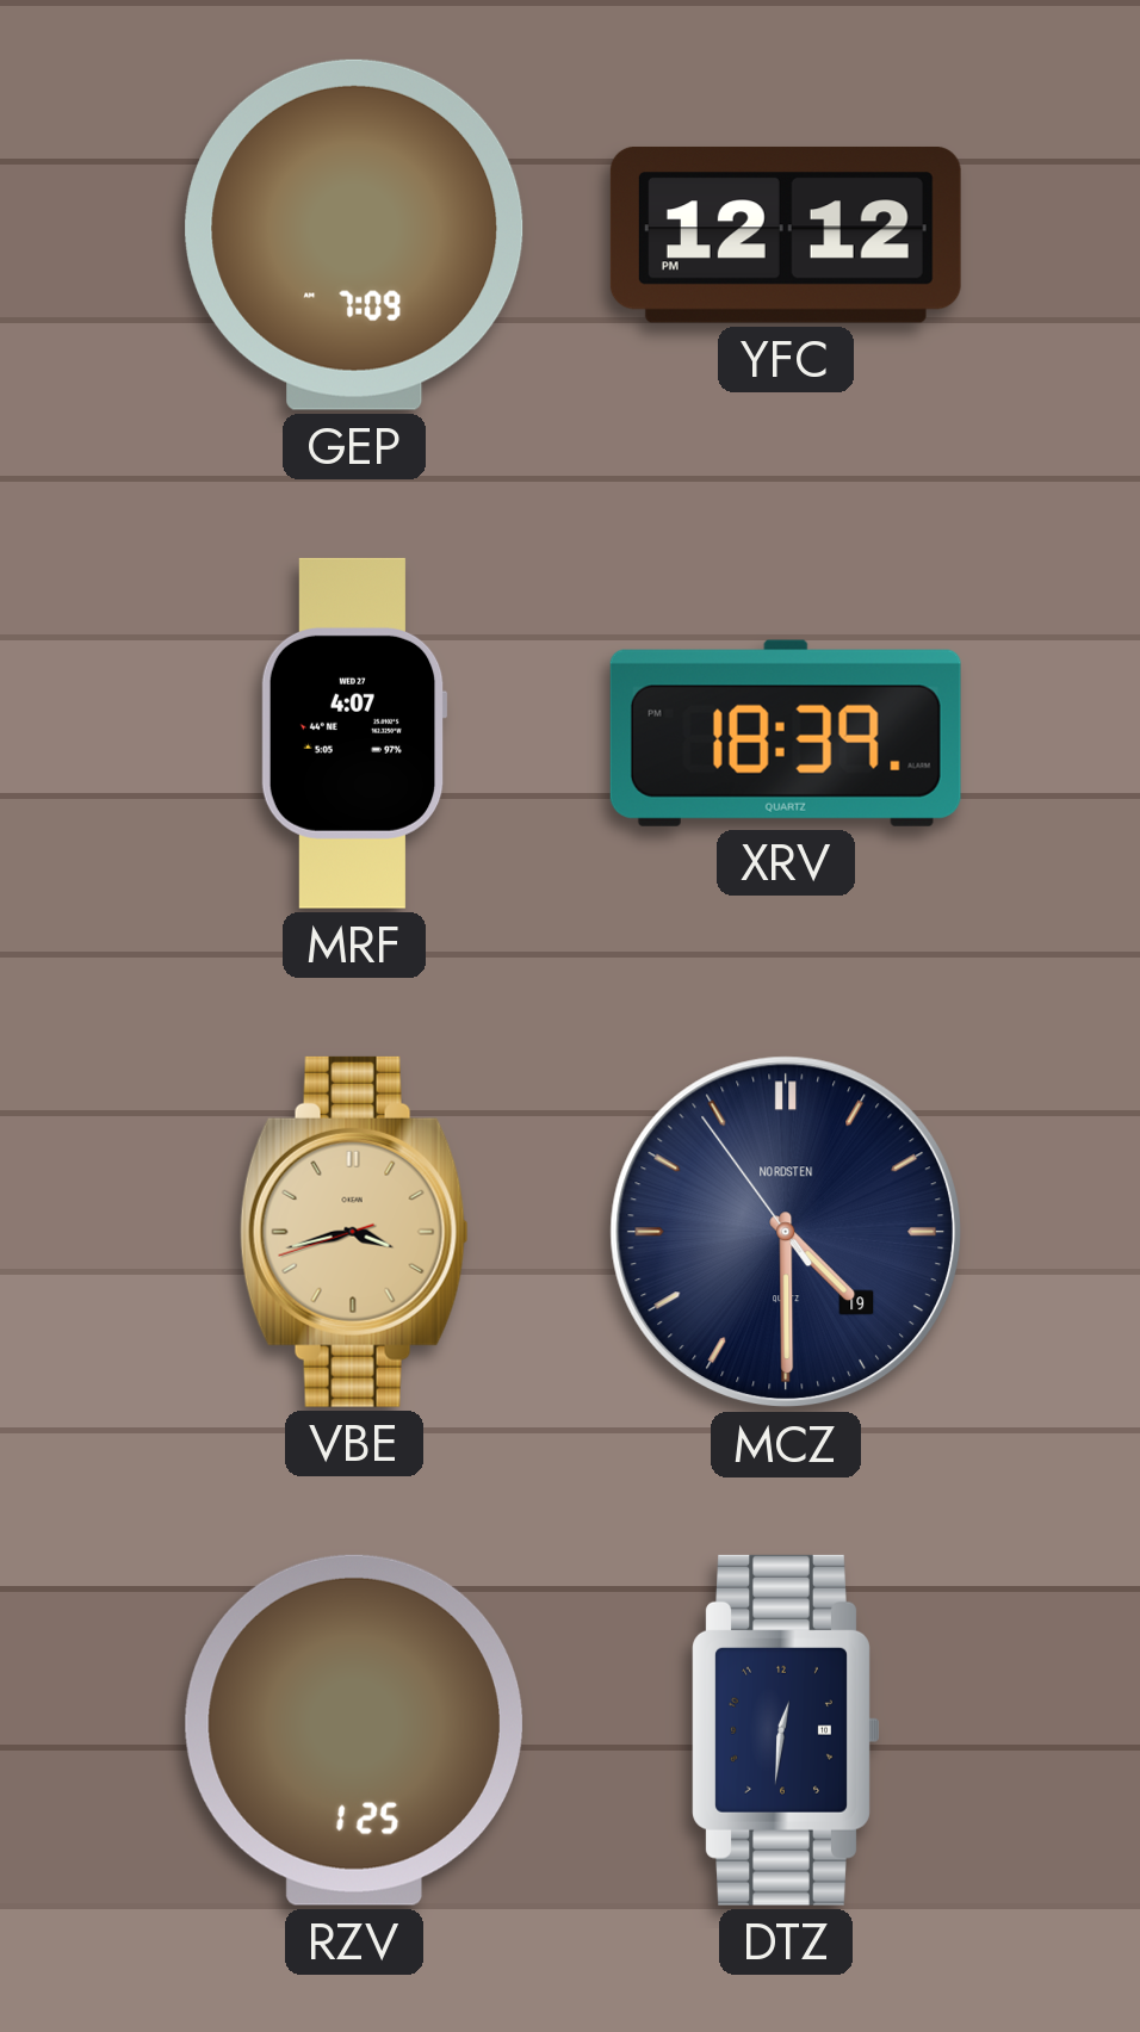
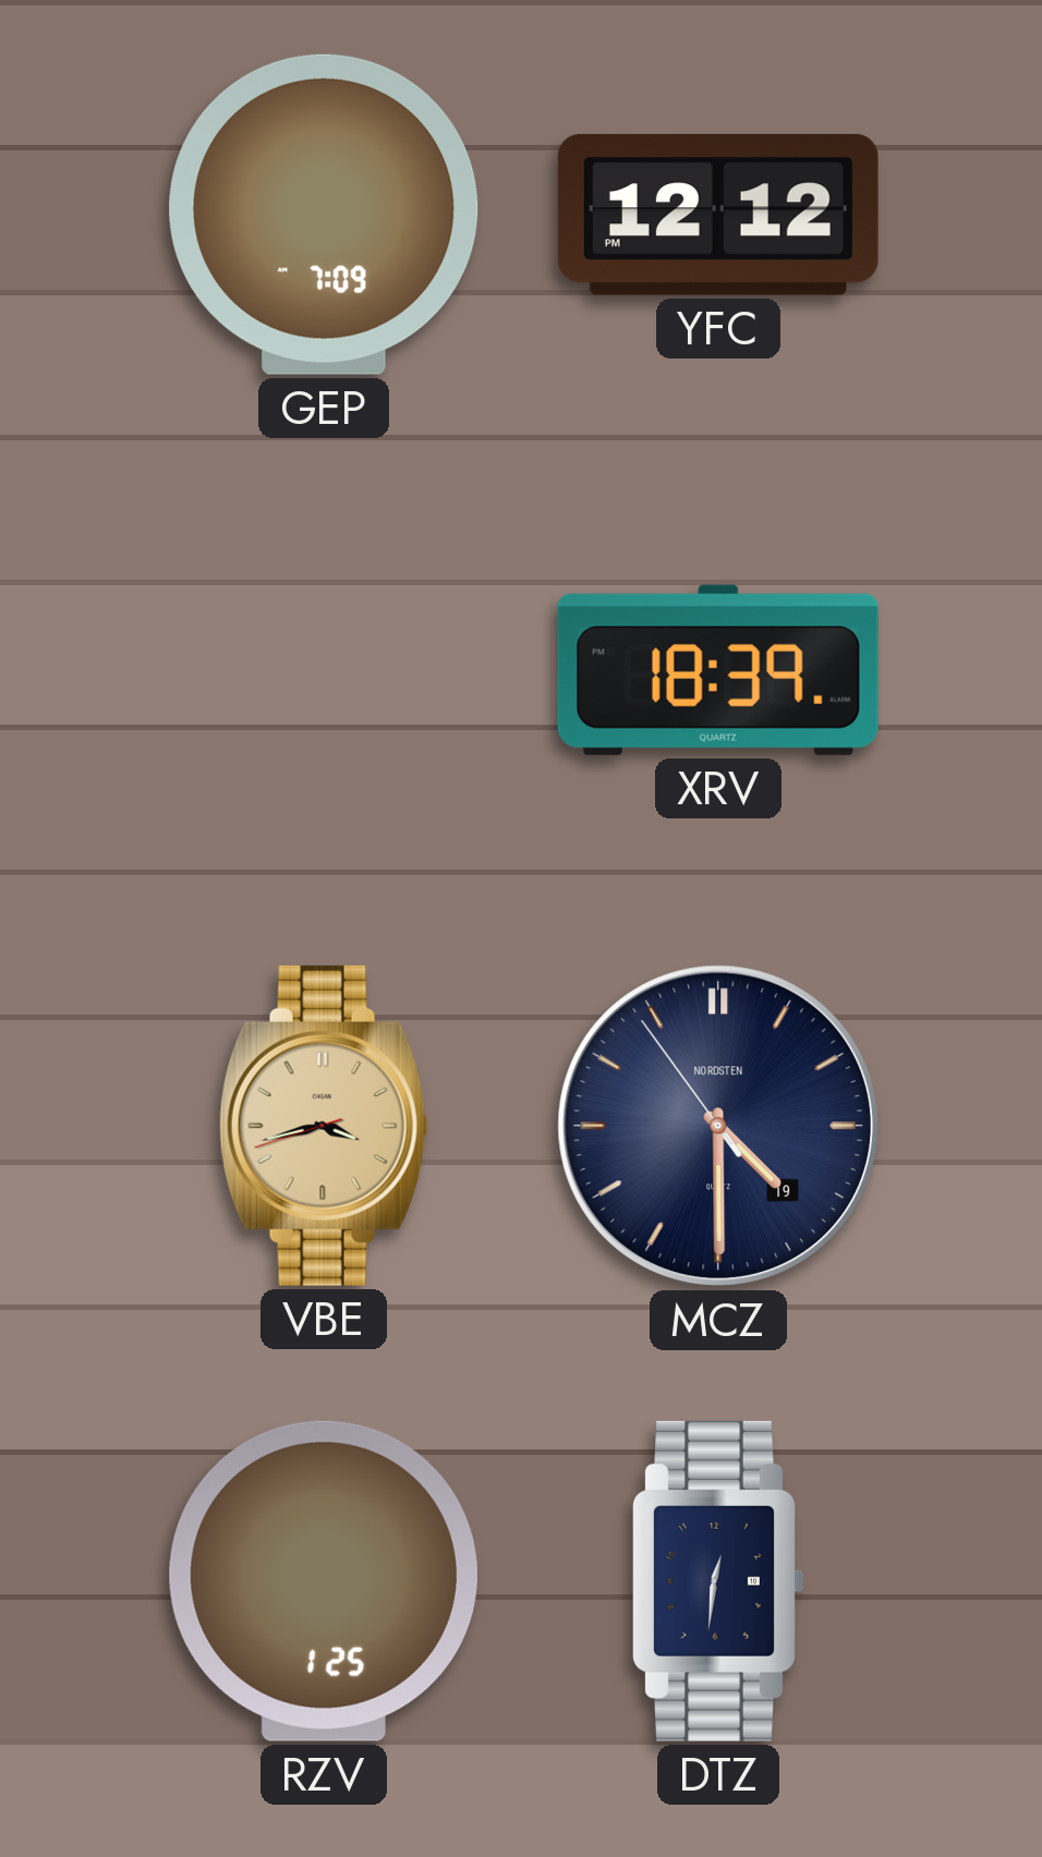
MRF: 4:07 -> none (354, 733)
